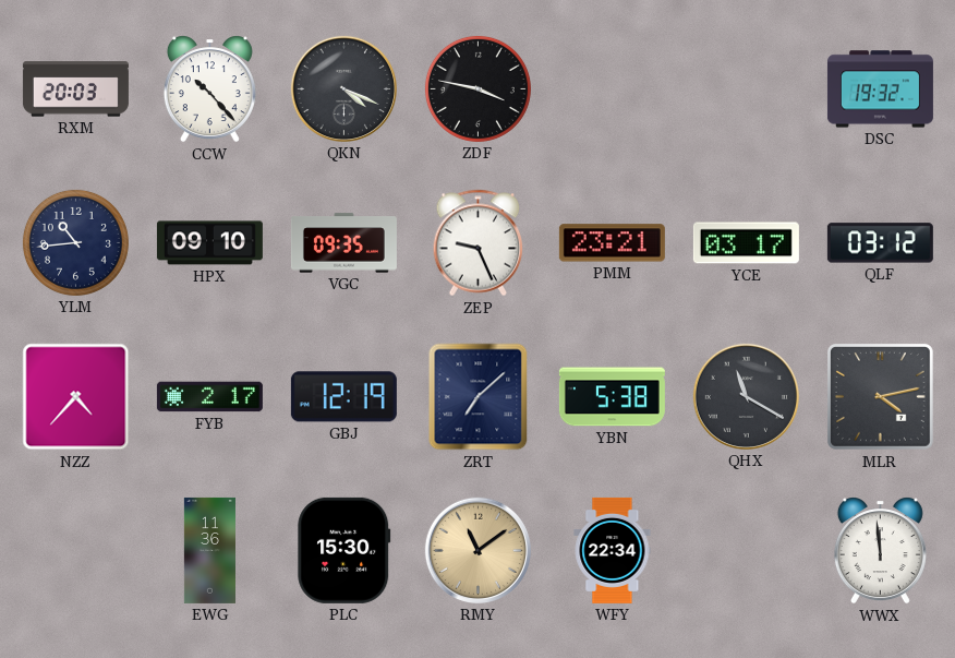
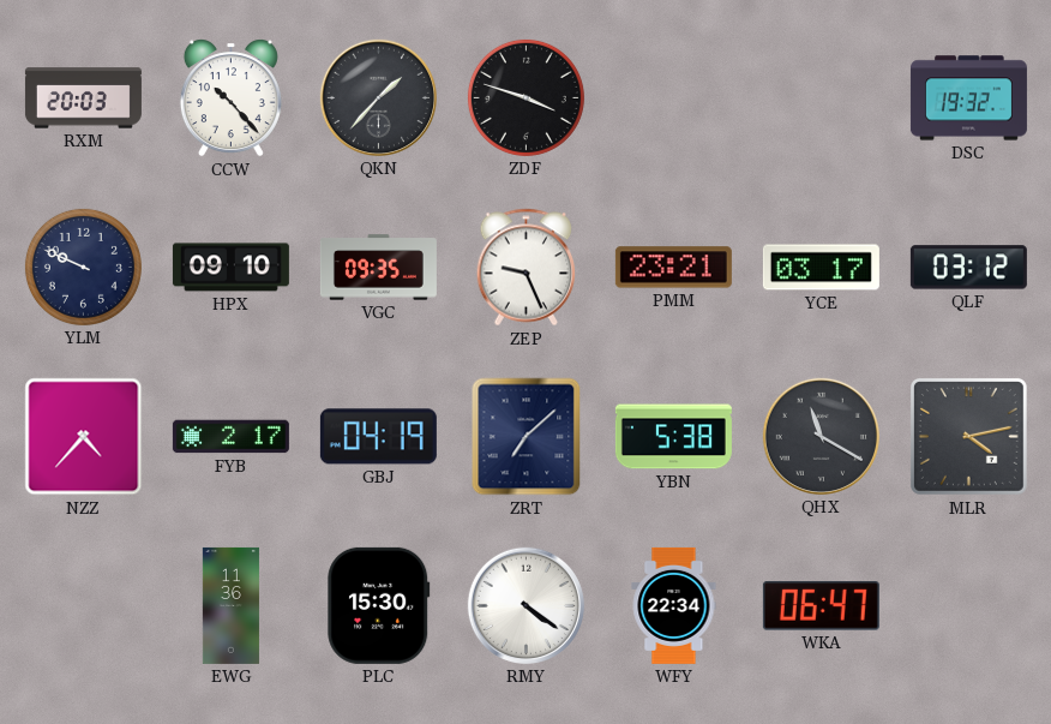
QKN: 4:19 -> 1:37 (378, 97)
ZDF: 3:47 -> 3:48 (525, 97)
YLM: 10:44 -> 9:49 (83, 267)
GBJ: 12:19 -> 04:19 (378, 437)
RMY: 11:09 -> 4:21 (525, 605)
RMY dial: champagne -> white (525, 605)
WKA: none -> 06:47 (821, 606)
WWX: 11:59 -> none (880, 551)
